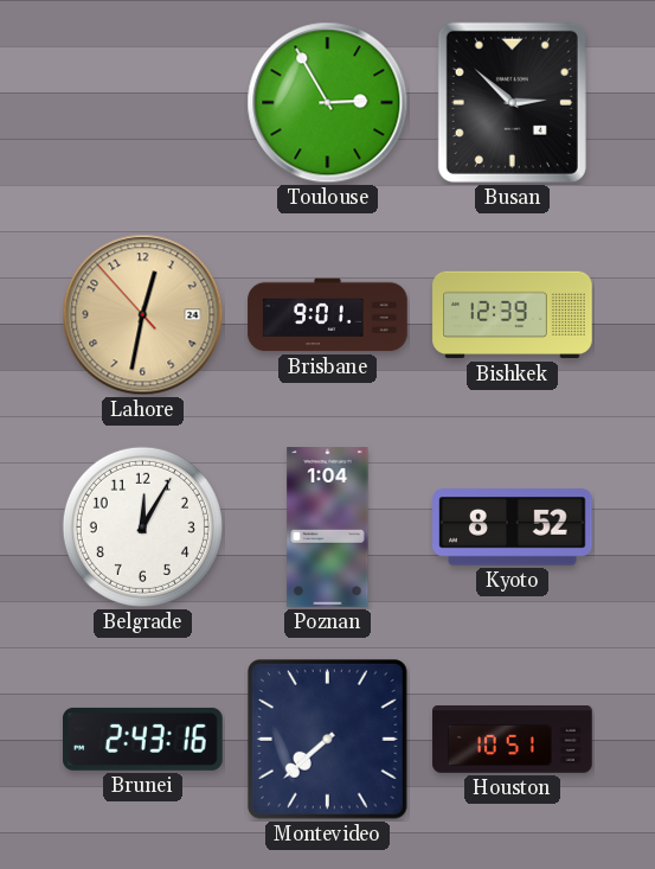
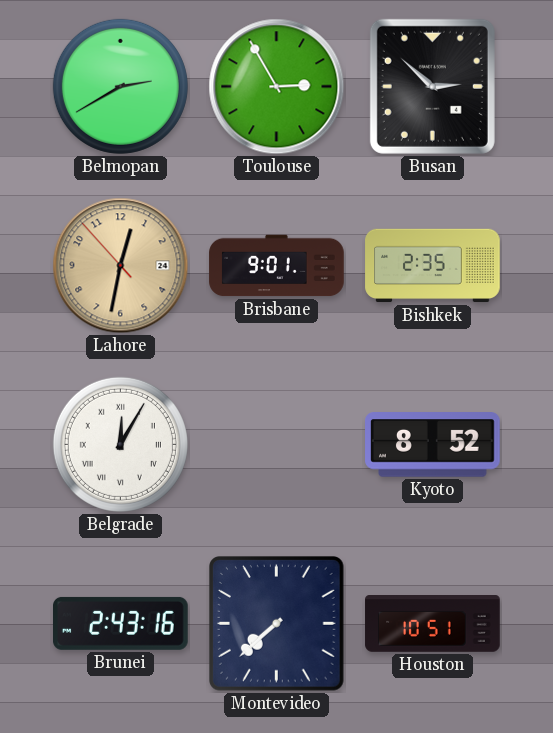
Belmopan: none -> 2:40 (120, 86)
Bishkek: 12:39 -> 2:35 (433, 266)
Belgrade numerals: Arabic -> Roman (120, 444)
Poznan: 1:04 -> none (328, 528)
